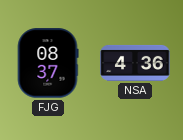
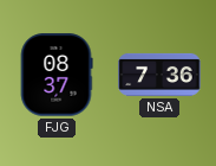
NSA: 4:36 -> 7:36 (159, 75)
